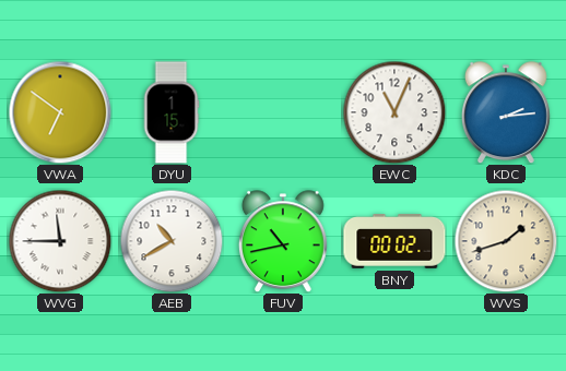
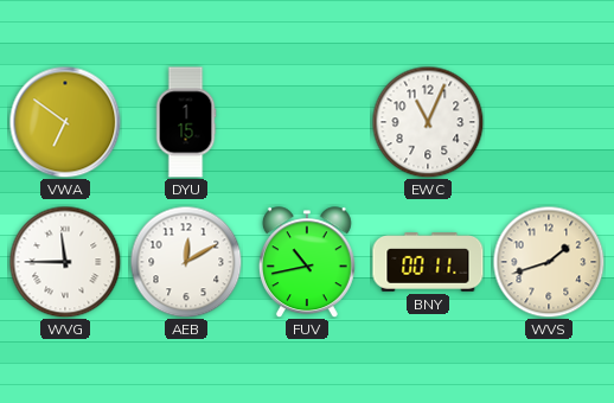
KDC: 2:14 -> none (506, 112)
AEB: 10:40 -> 12:10 (186, 262)
BNY: 00:02 -> 00:11 (428, 262)
